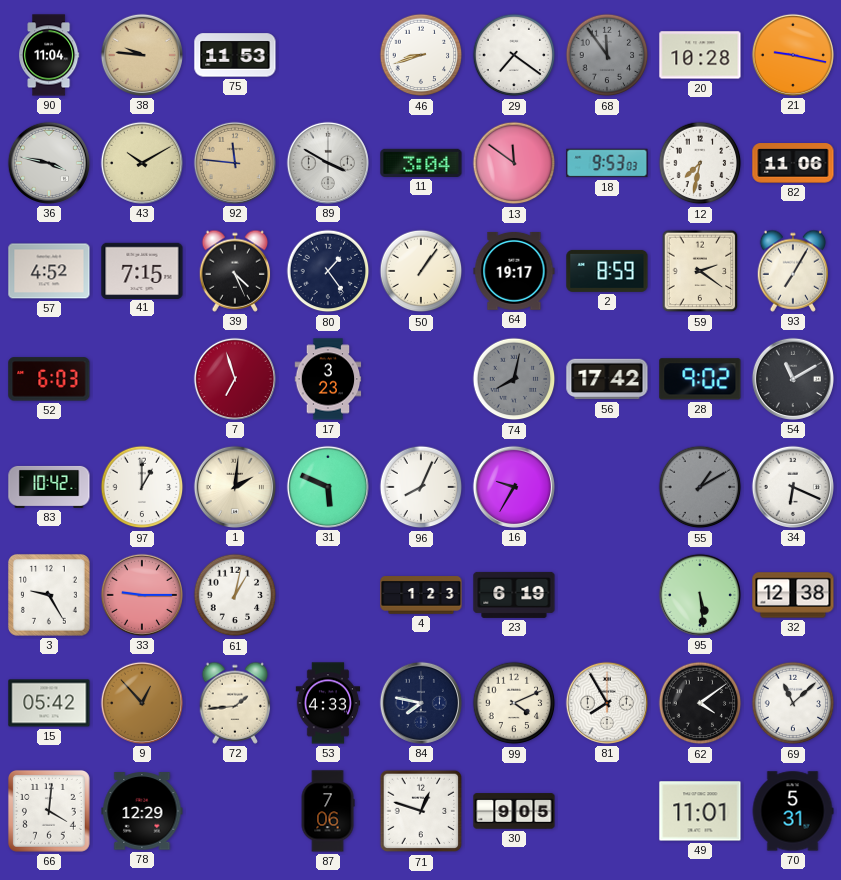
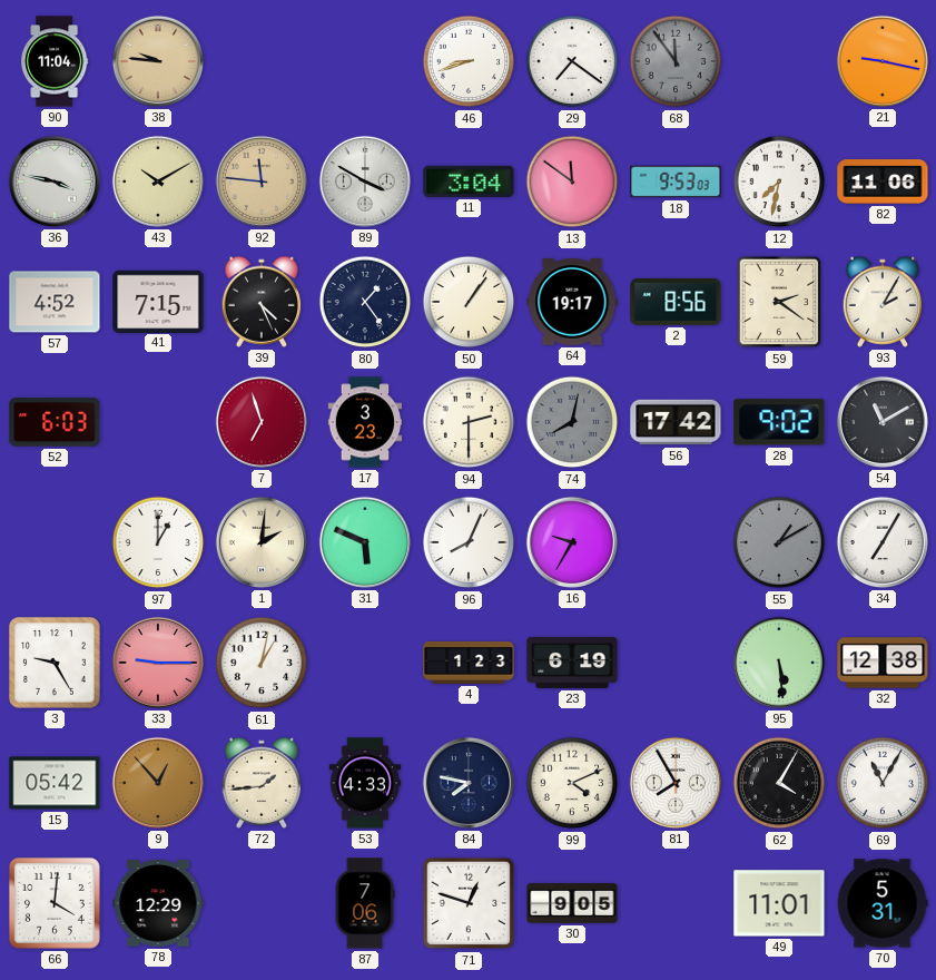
75: 11:53 -> none (235, 55)
20: 10:28 -> none (700, 55)
2: 8:59 -> 8:56 (676, 302)
93: 7:05 -> 2:05 (883, 302)
94: none -> 2:30 (469, 422)
83: 10:42 -> none (49, 487)
34: 6:19 -> 7:05 (883, 542)
62: 4:09 -> 4:05 (779, 783)
69: 11:08 -> 11:05 (883, 783)
